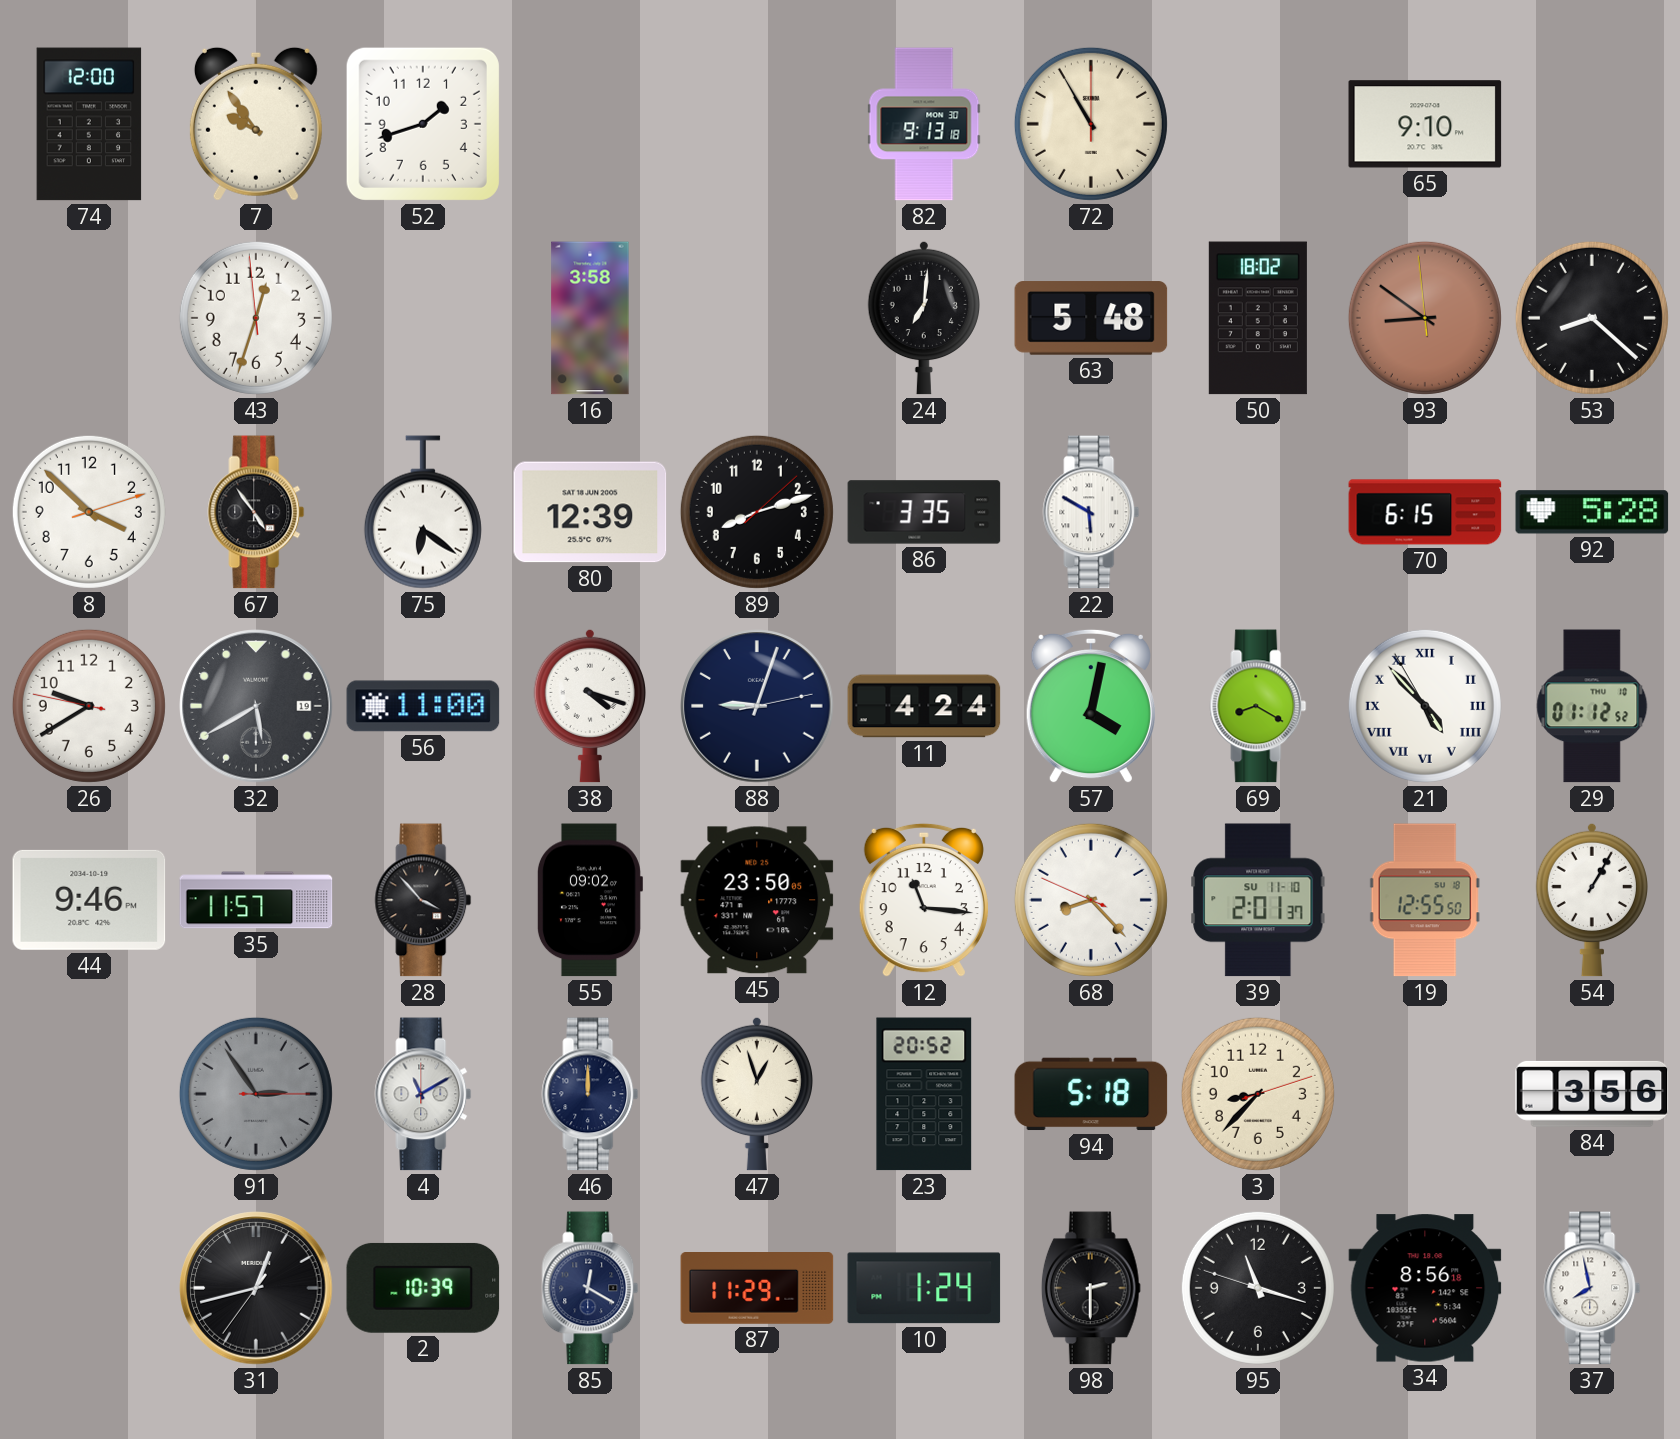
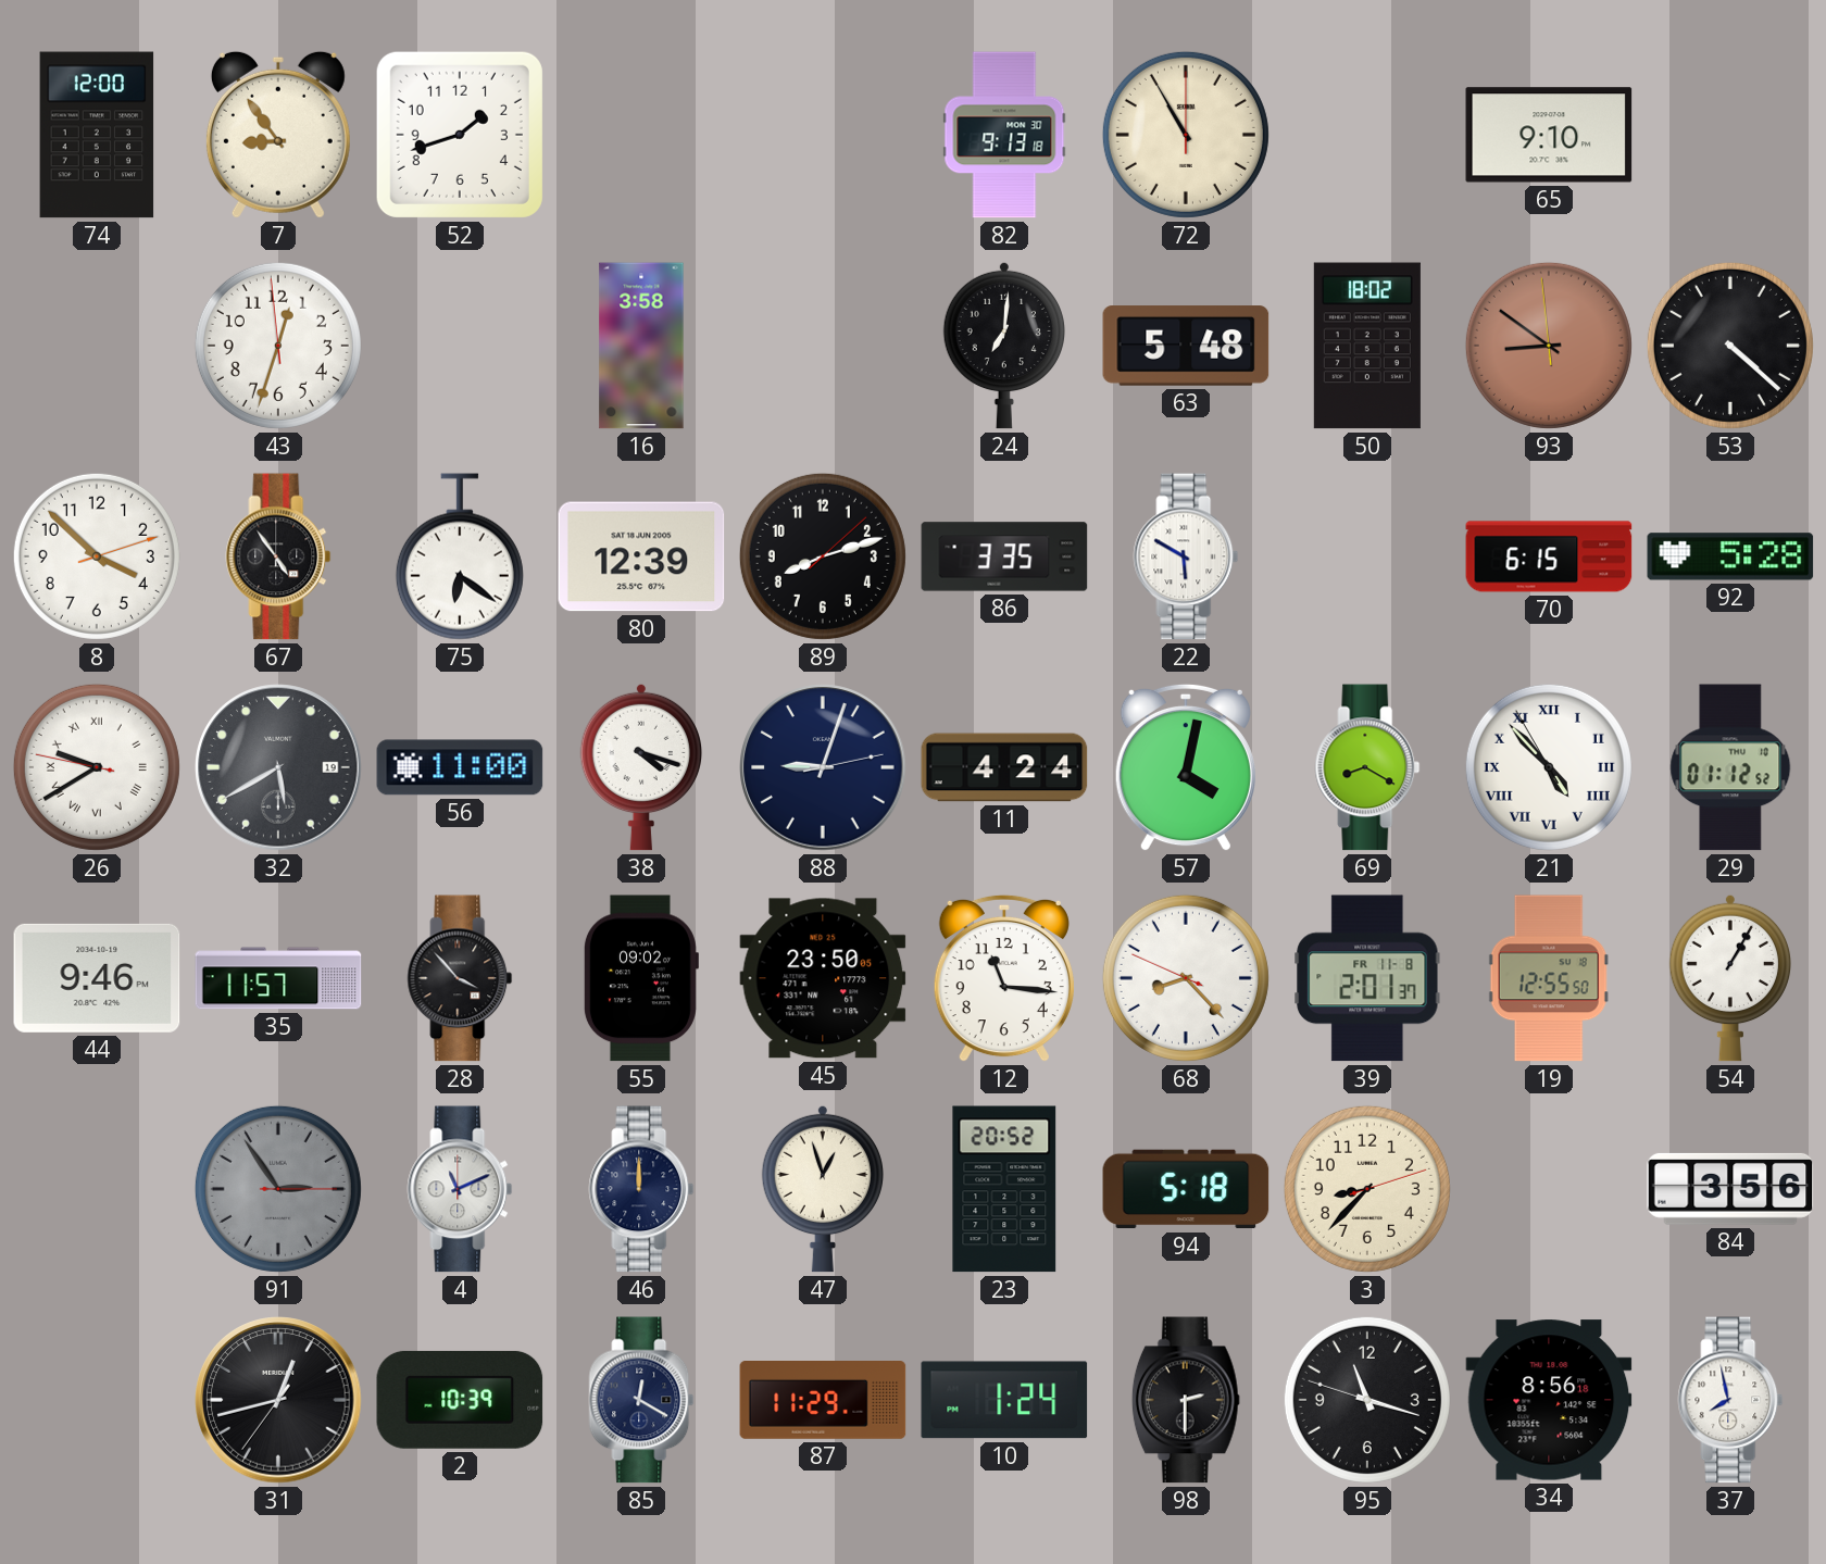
7: 9:54 -> 8:54 (278, 135)
53: 8:22 -> 4:22 (1730, 346)
26 numerals: Arabic -> Roman (97, 767)
39 date: SU 11-10 -> FR 11-8 (1367, 978)
4: 11:10 -> 11:11 (460, 1189)
